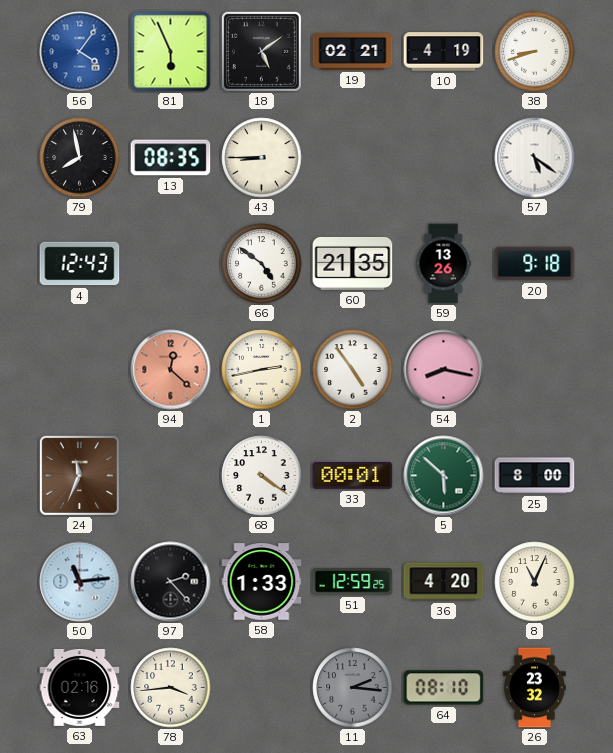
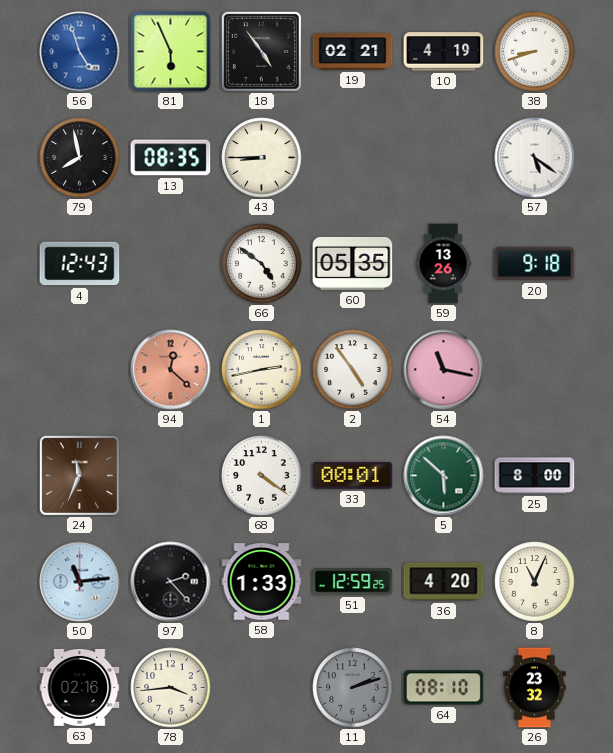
56: 4:06 -> 4:57 (80, 52)
18: 5:09 -> 4:54 (261, 51)
60: 21:35 -> 05:35 (353, 263)
54: 8:17 -> 11:17 (444, 370)
11: 2:16 -> 2:12 (353, 688)
